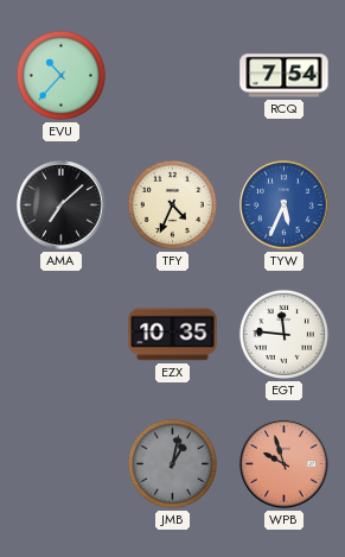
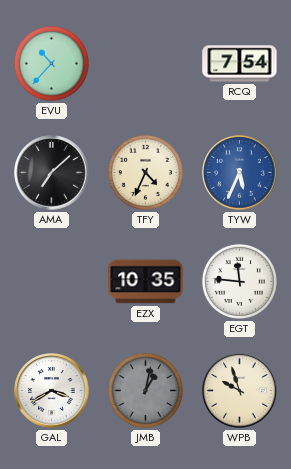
GAL: none -> 3:40 (52, 391)
WPB dial: salmon -> cream (240, 391)
